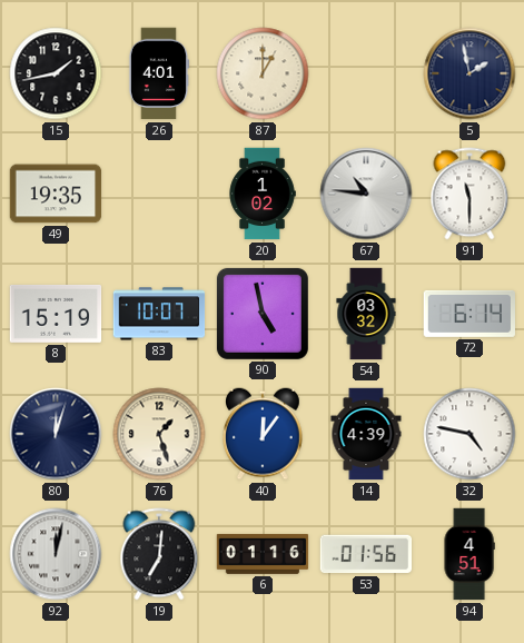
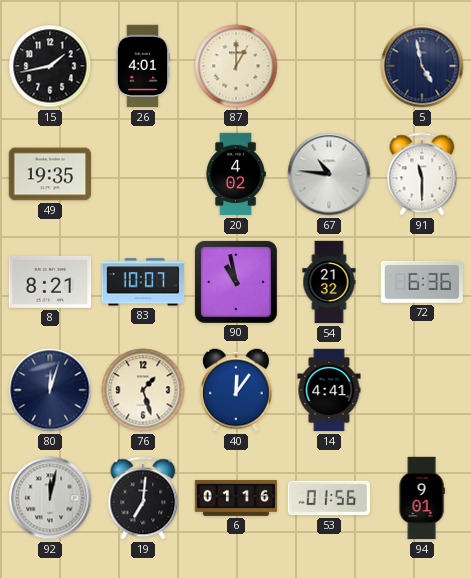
5: 1:58 -> 4:58 (422, 66)
20: 1:02 -> 4:02 (236, 174)
8: 15:19 -> 8:21 (50, 282)
90: 4:58 -> 10:58 (236, 282)
54: 03:32 -> 21:32 (329, 282)
72: 6:14 -> 6:36 (422, 282)
14: 4:39 -> 4:41 (329, 390)
32: 4:47 -> none (469, 434)
94: 4:51 -> 9:01 (422, 498)
